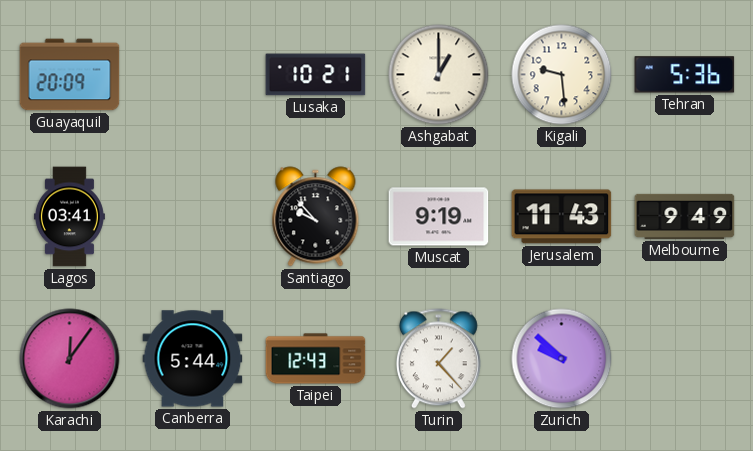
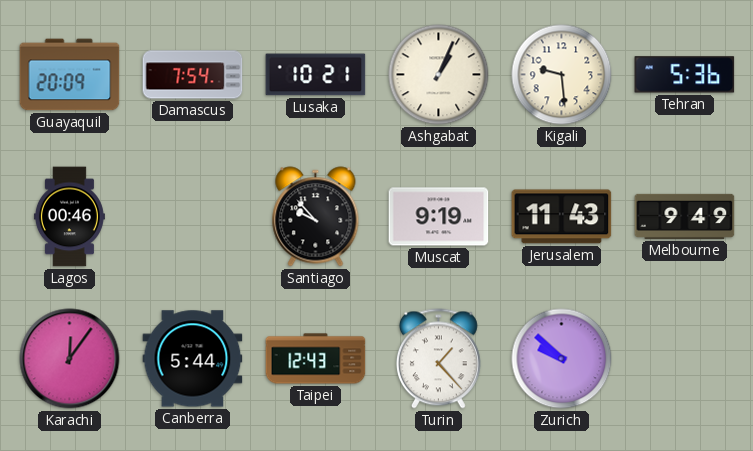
Damascus: none -> 7:54 (193, 75)
Ashgabat: 1:00 -> 1:04 (439, 75)
Lagos: 03:41 -> 00:46 (69, 217)
